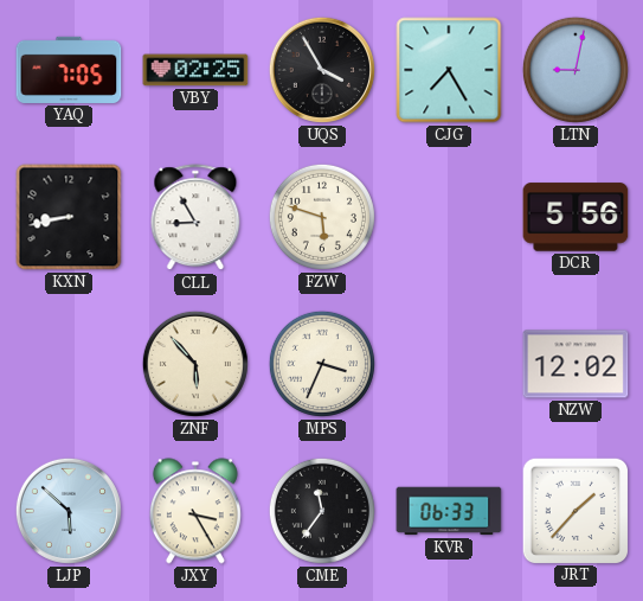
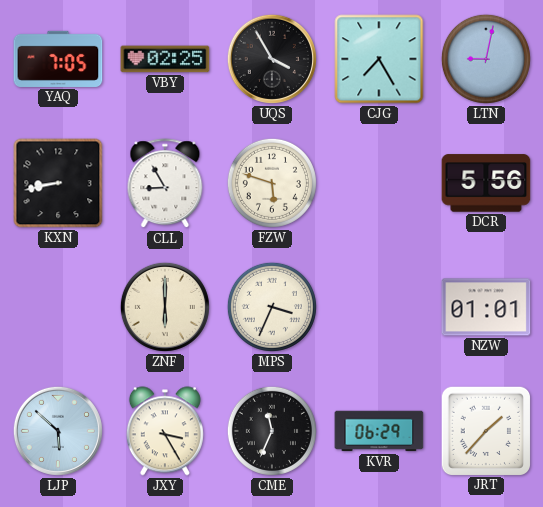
ZNF: 5:53 -> 6:00 (165, 307)
NZW: 12:02 -> 01:01 (486, 307)
CME: 11:36 -> 11:34 (272, 431)
KVR: 06:33 -> 06:29 (379, 431)
